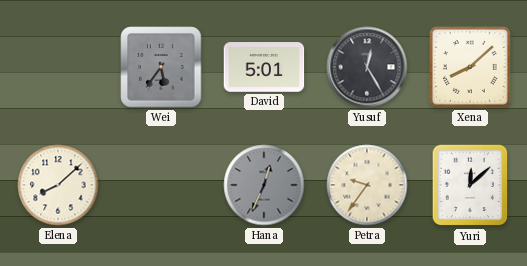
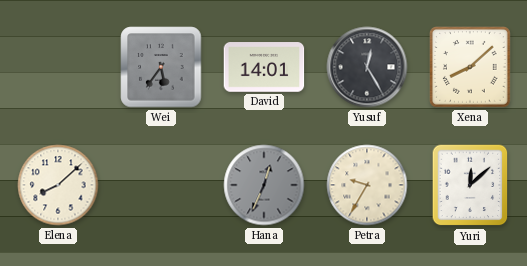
David: 5:01 -> 14:01 (264, 67)
Petra: 9:36 -> 9:35 (367, 185)
